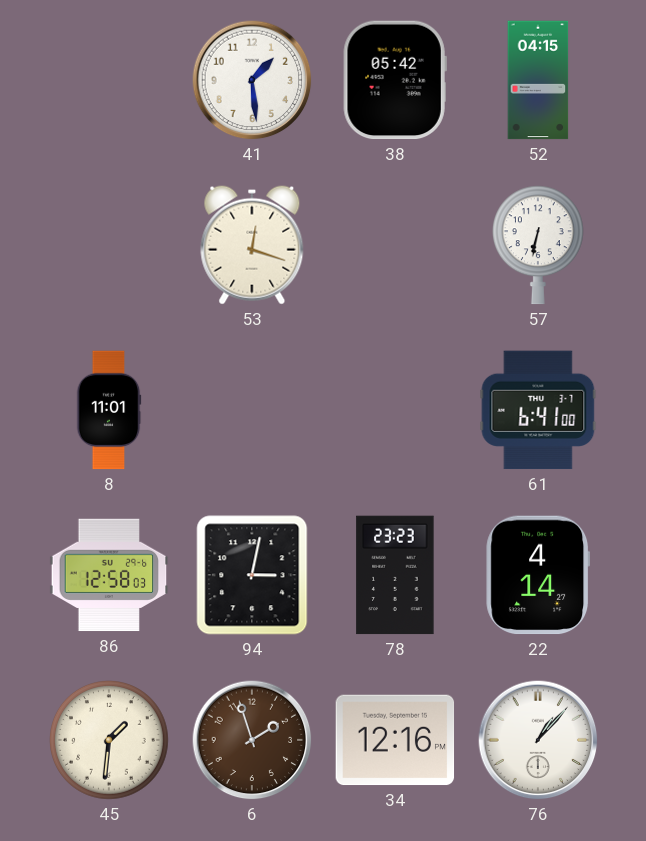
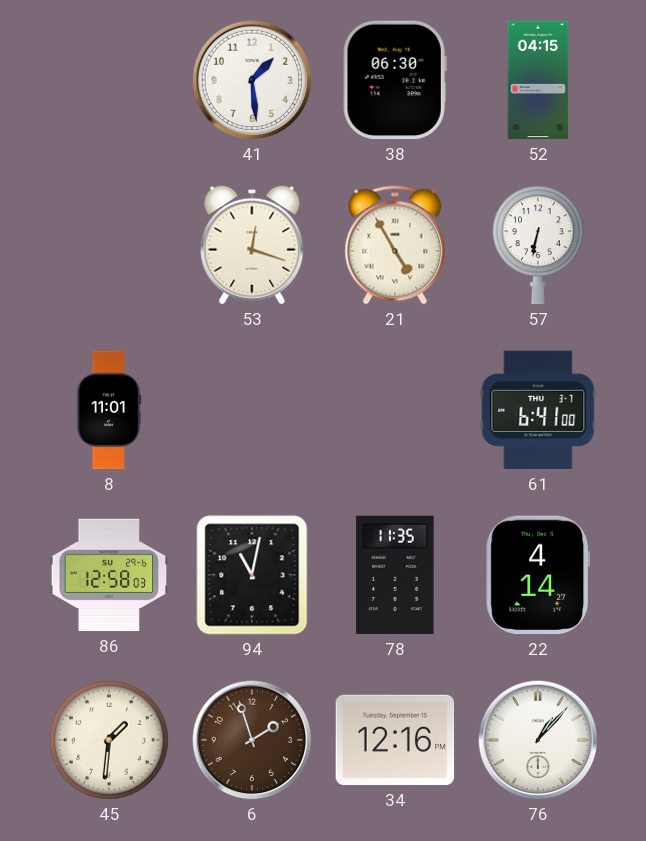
38: 05:42 -> 06:30 (395, 80)
21: none -> 4:55 (395, 245)
94: 3:02 -> 11:02 (252, 575)
78: 23:23 -> 11:35 (395, 575)
